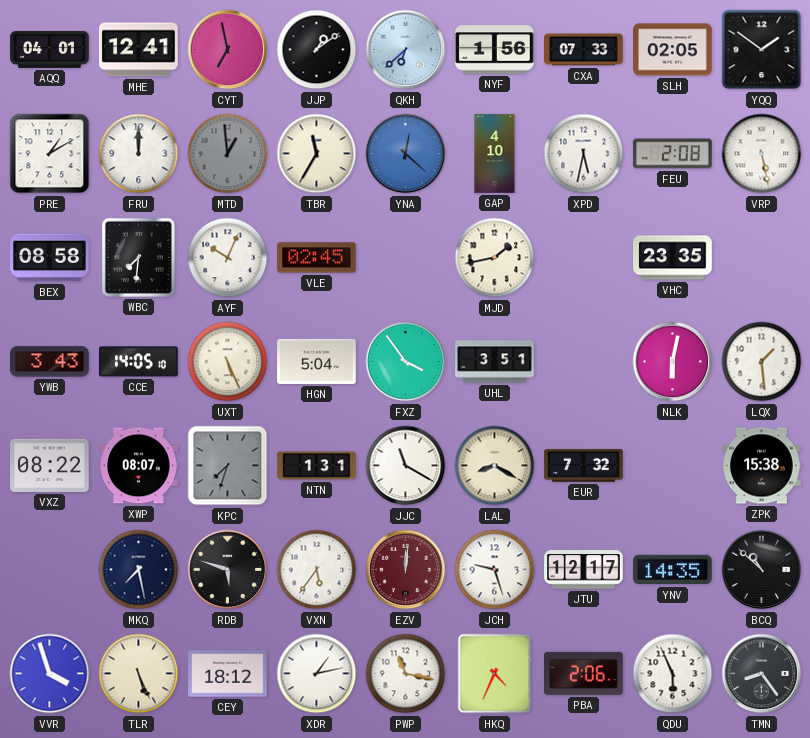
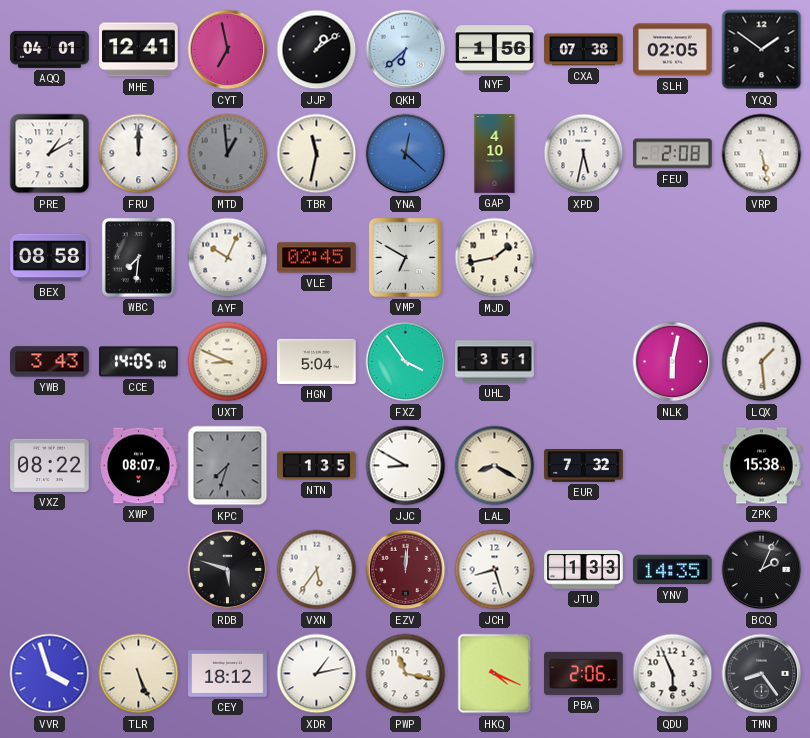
CXA: 07:33 -> 07:38 (584, 50)
TBR: 11:35 -> 11:32 (317, 154)
VMP: none -> 6:50 (405, 257)
VHC: 23:35 -> none (673, 258)
UXT: 5:26 -> 8:49 (228, 362)
NTN: 1:31 -> 1:35 (317, 466)
JJC: 11:20 -> 8:50 (406, 466)
MKQ: 7:28 -> none (139, 570)
JCH: 9:27 -> 8:27 (495, 570)
JTU: 12:17 -> 1:33 (584, 570)
BCQ: 10:52 -> 2:04 (762, 570)
HKQ: 4:34 -> 4:19 (495, 674)
